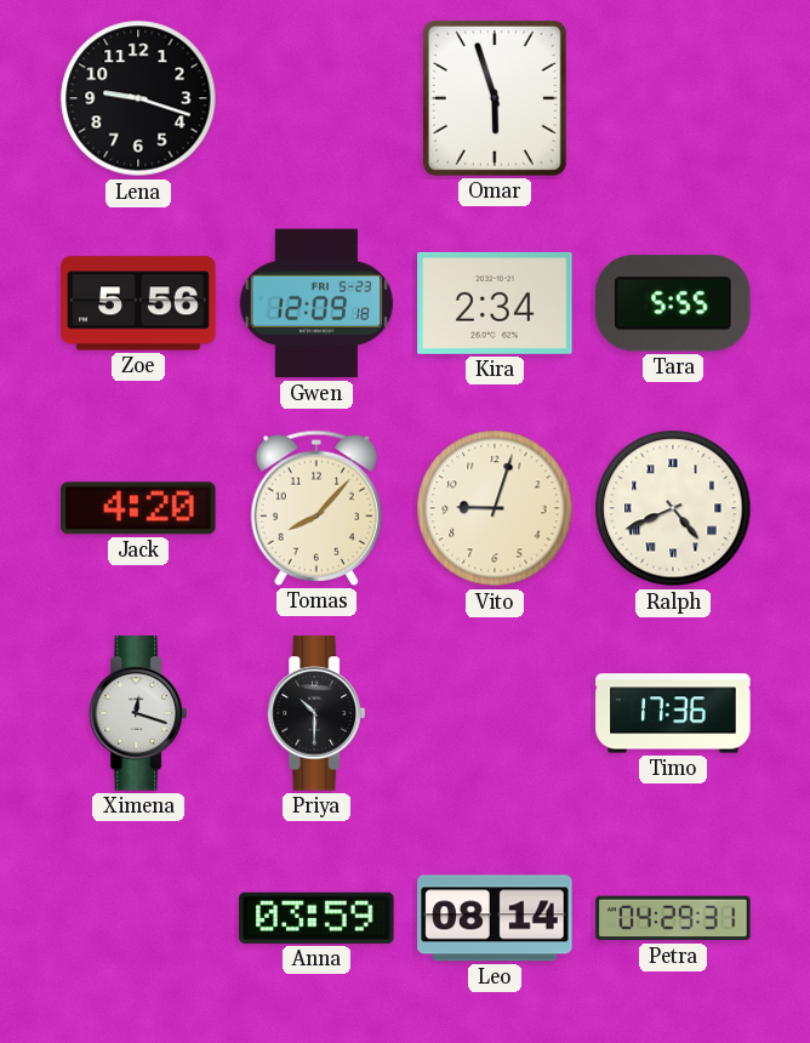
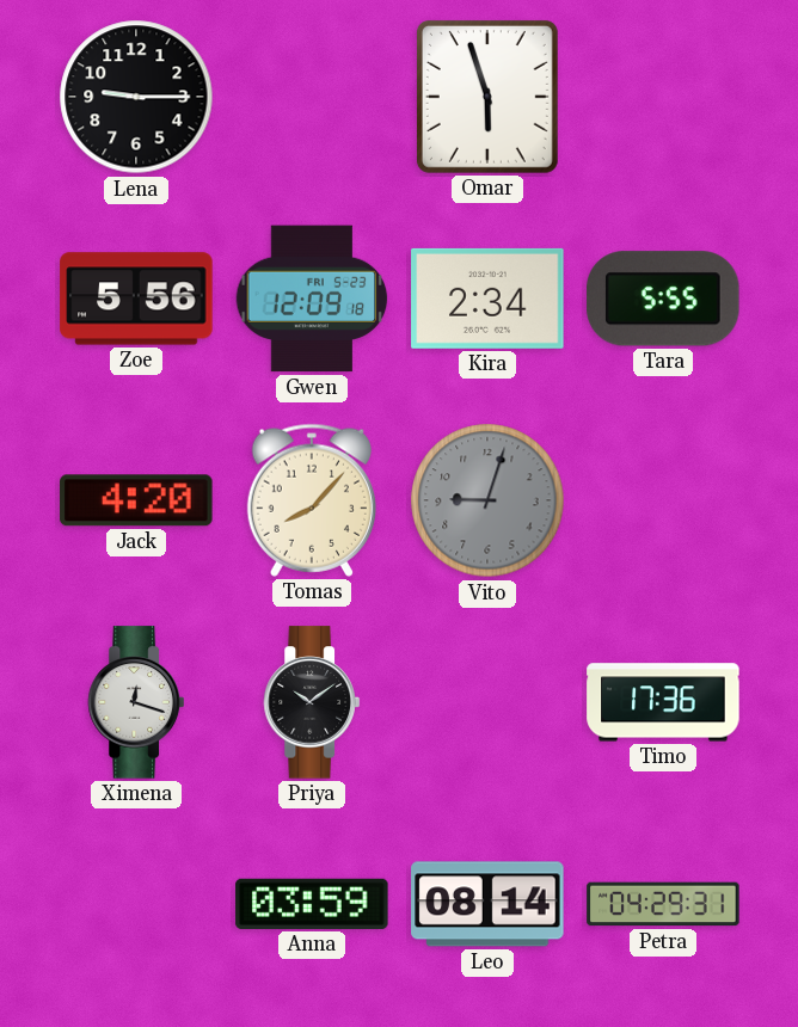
Lena: 9:18 -> 9:15 (136, 97)
Vito dial: cream -> grey (487, 500)
Ralph: 4:41 -> none (673, 508)
Priya: 10:30 -> 10:09 (312, 702)
